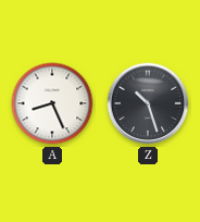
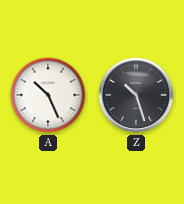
A: 8:26 -> 10:26 (48, 95)
